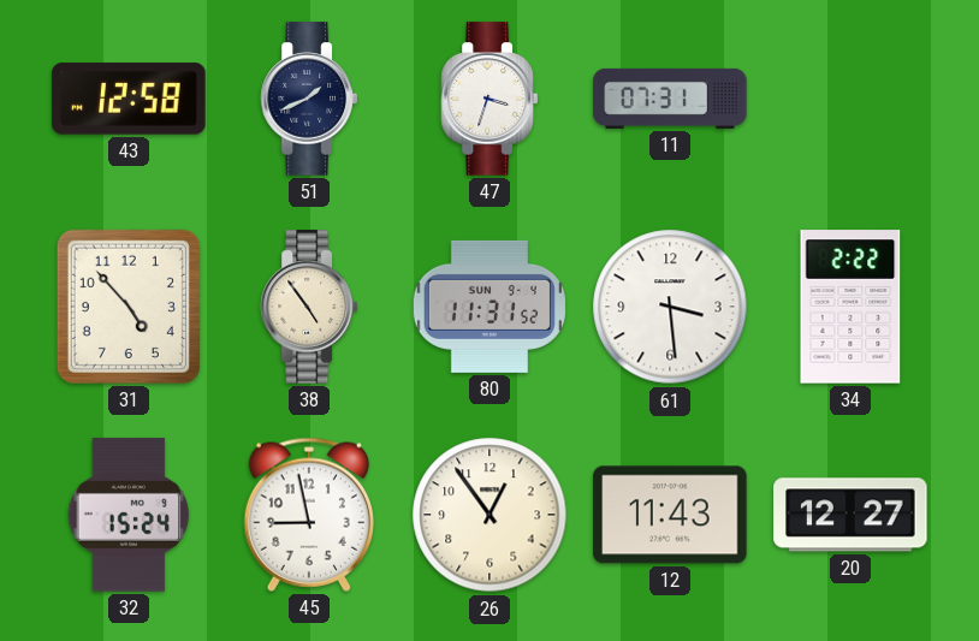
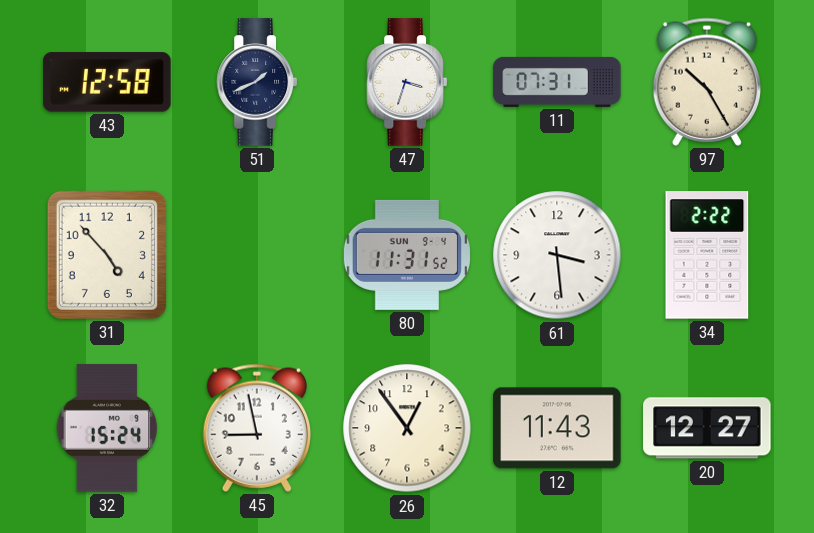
97: none -> 10:25 (706, 82)
38: 4:54 -> none (309, 307)
